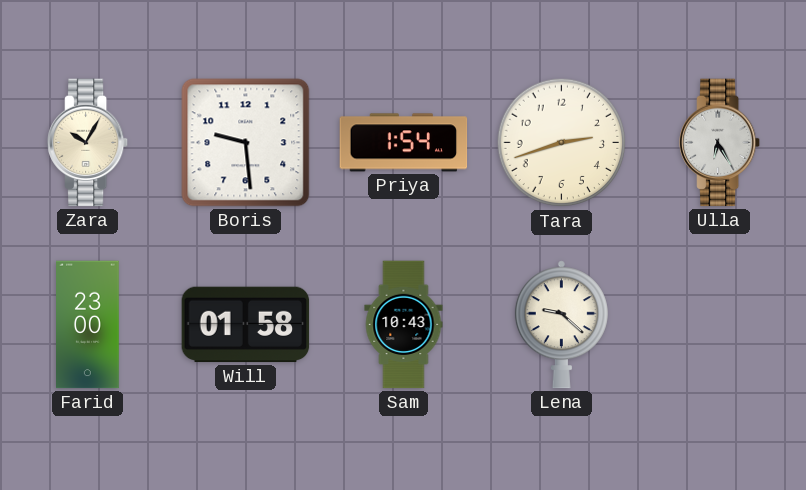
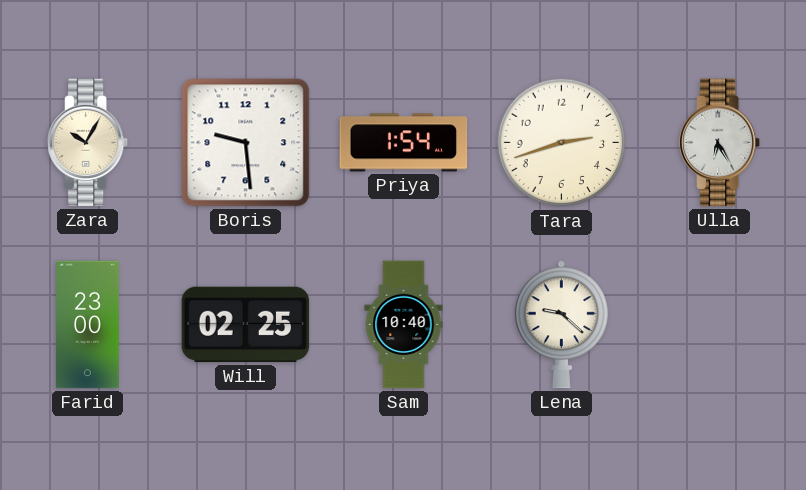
Will: 01:58 -> 02:25 (246, 325)
Sam: 10:43 -> 10:40 (404, 325)
